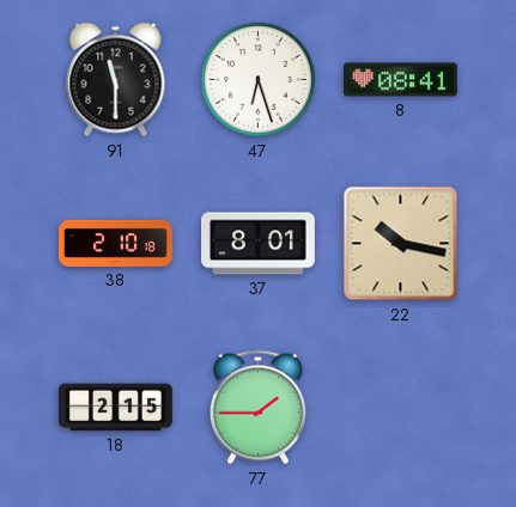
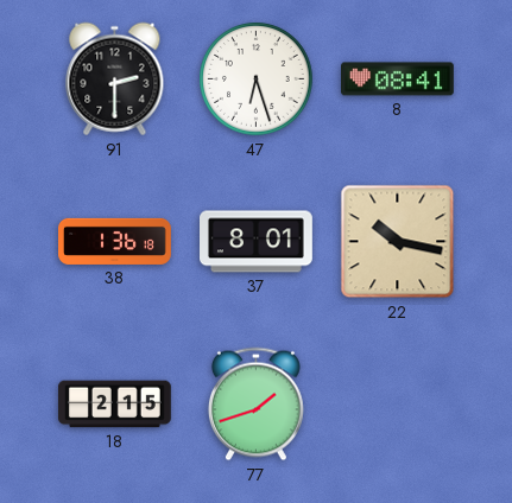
91: 11:30 -> 2:30 (115, 79)
38: 2:10 -> 1:36 (115, 241)
77: 1:45 -> 1:42 (255, 405)
